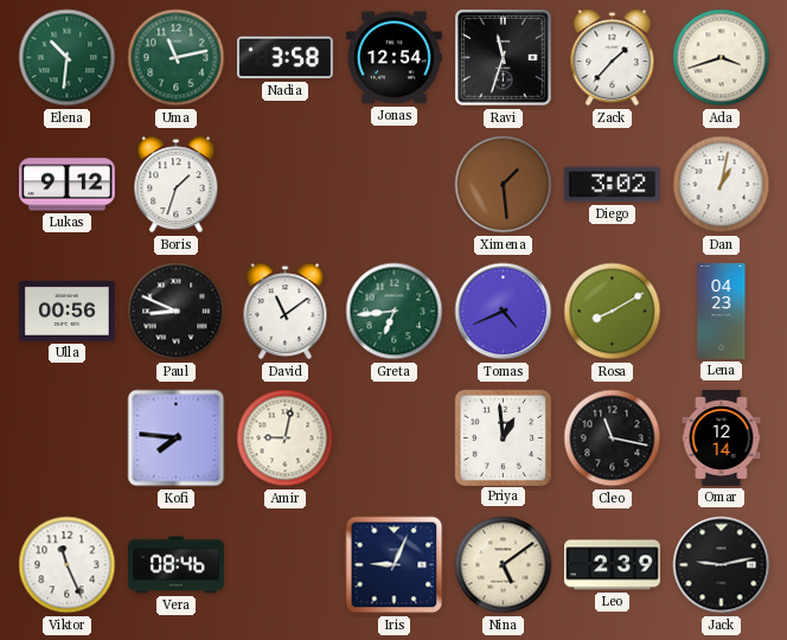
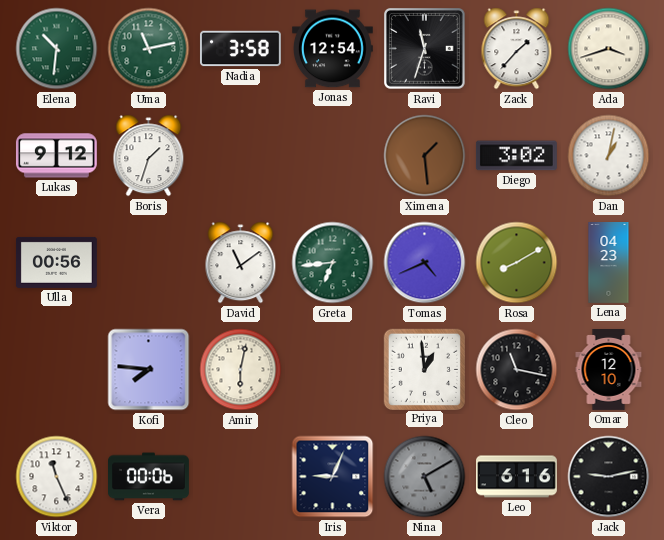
Paul: 8:49 -> none (177, 312)
Amir: 9:02 -> 6:02 (241, 370)
Omar: 12:14 -> 12:10 (609, 370)
Vera: 08:46 -> 00:06 (149, 477)
Nina: 5:09 -> 5:10 (425, 477)
Nina dial: cream -> grey (425, 477)
Leo: 2:39 -> 6:16 (517, 477)
